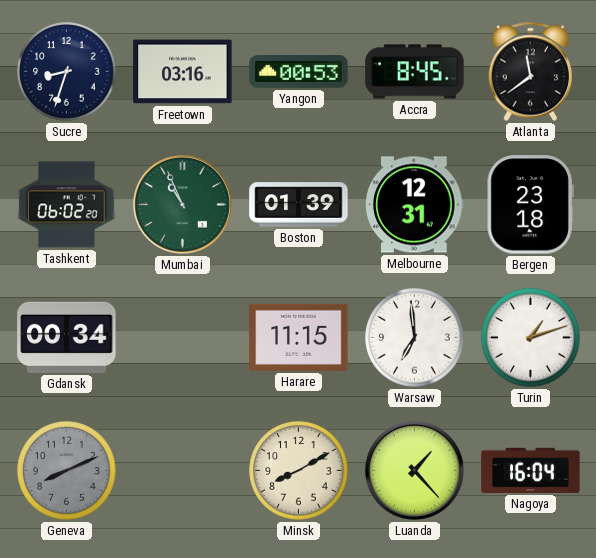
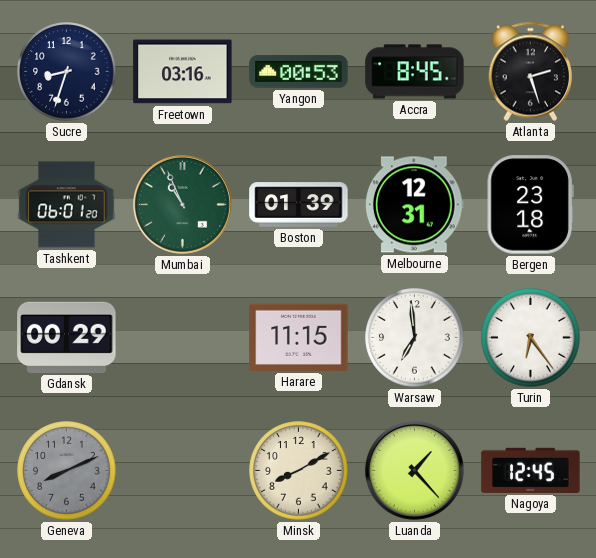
Atlanta: 11:39 -> 2:27 (531, 72)
Tashkent: 06:02 -> 06:01 (67, 205)
Gdansk: 00:34 -> 00:29 (67, 337)
Turin: 1:12 -> 6:24 (531, 338)
Nagoya: 16:04 -> 12:45 (531, 470)
